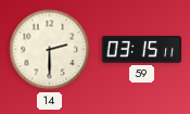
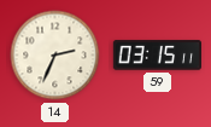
14: 2:30 -> 2:34 (55, 56)
